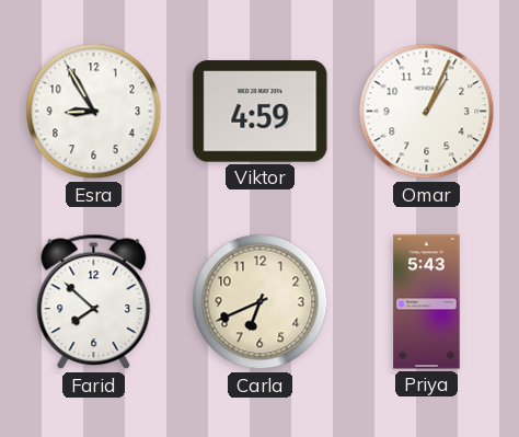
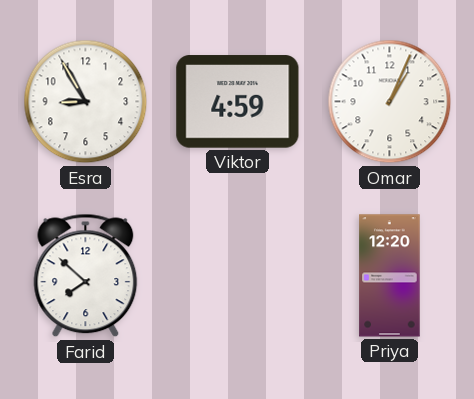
Carla: 6:41 -> none (261, 302)
Priya: 5:43 -> 12:20 (390, 276)
